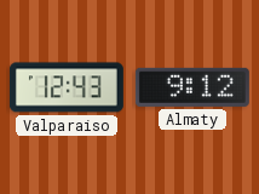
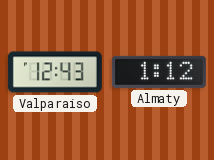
Almaty: 9:12 -> 1:12 (159, 72)
